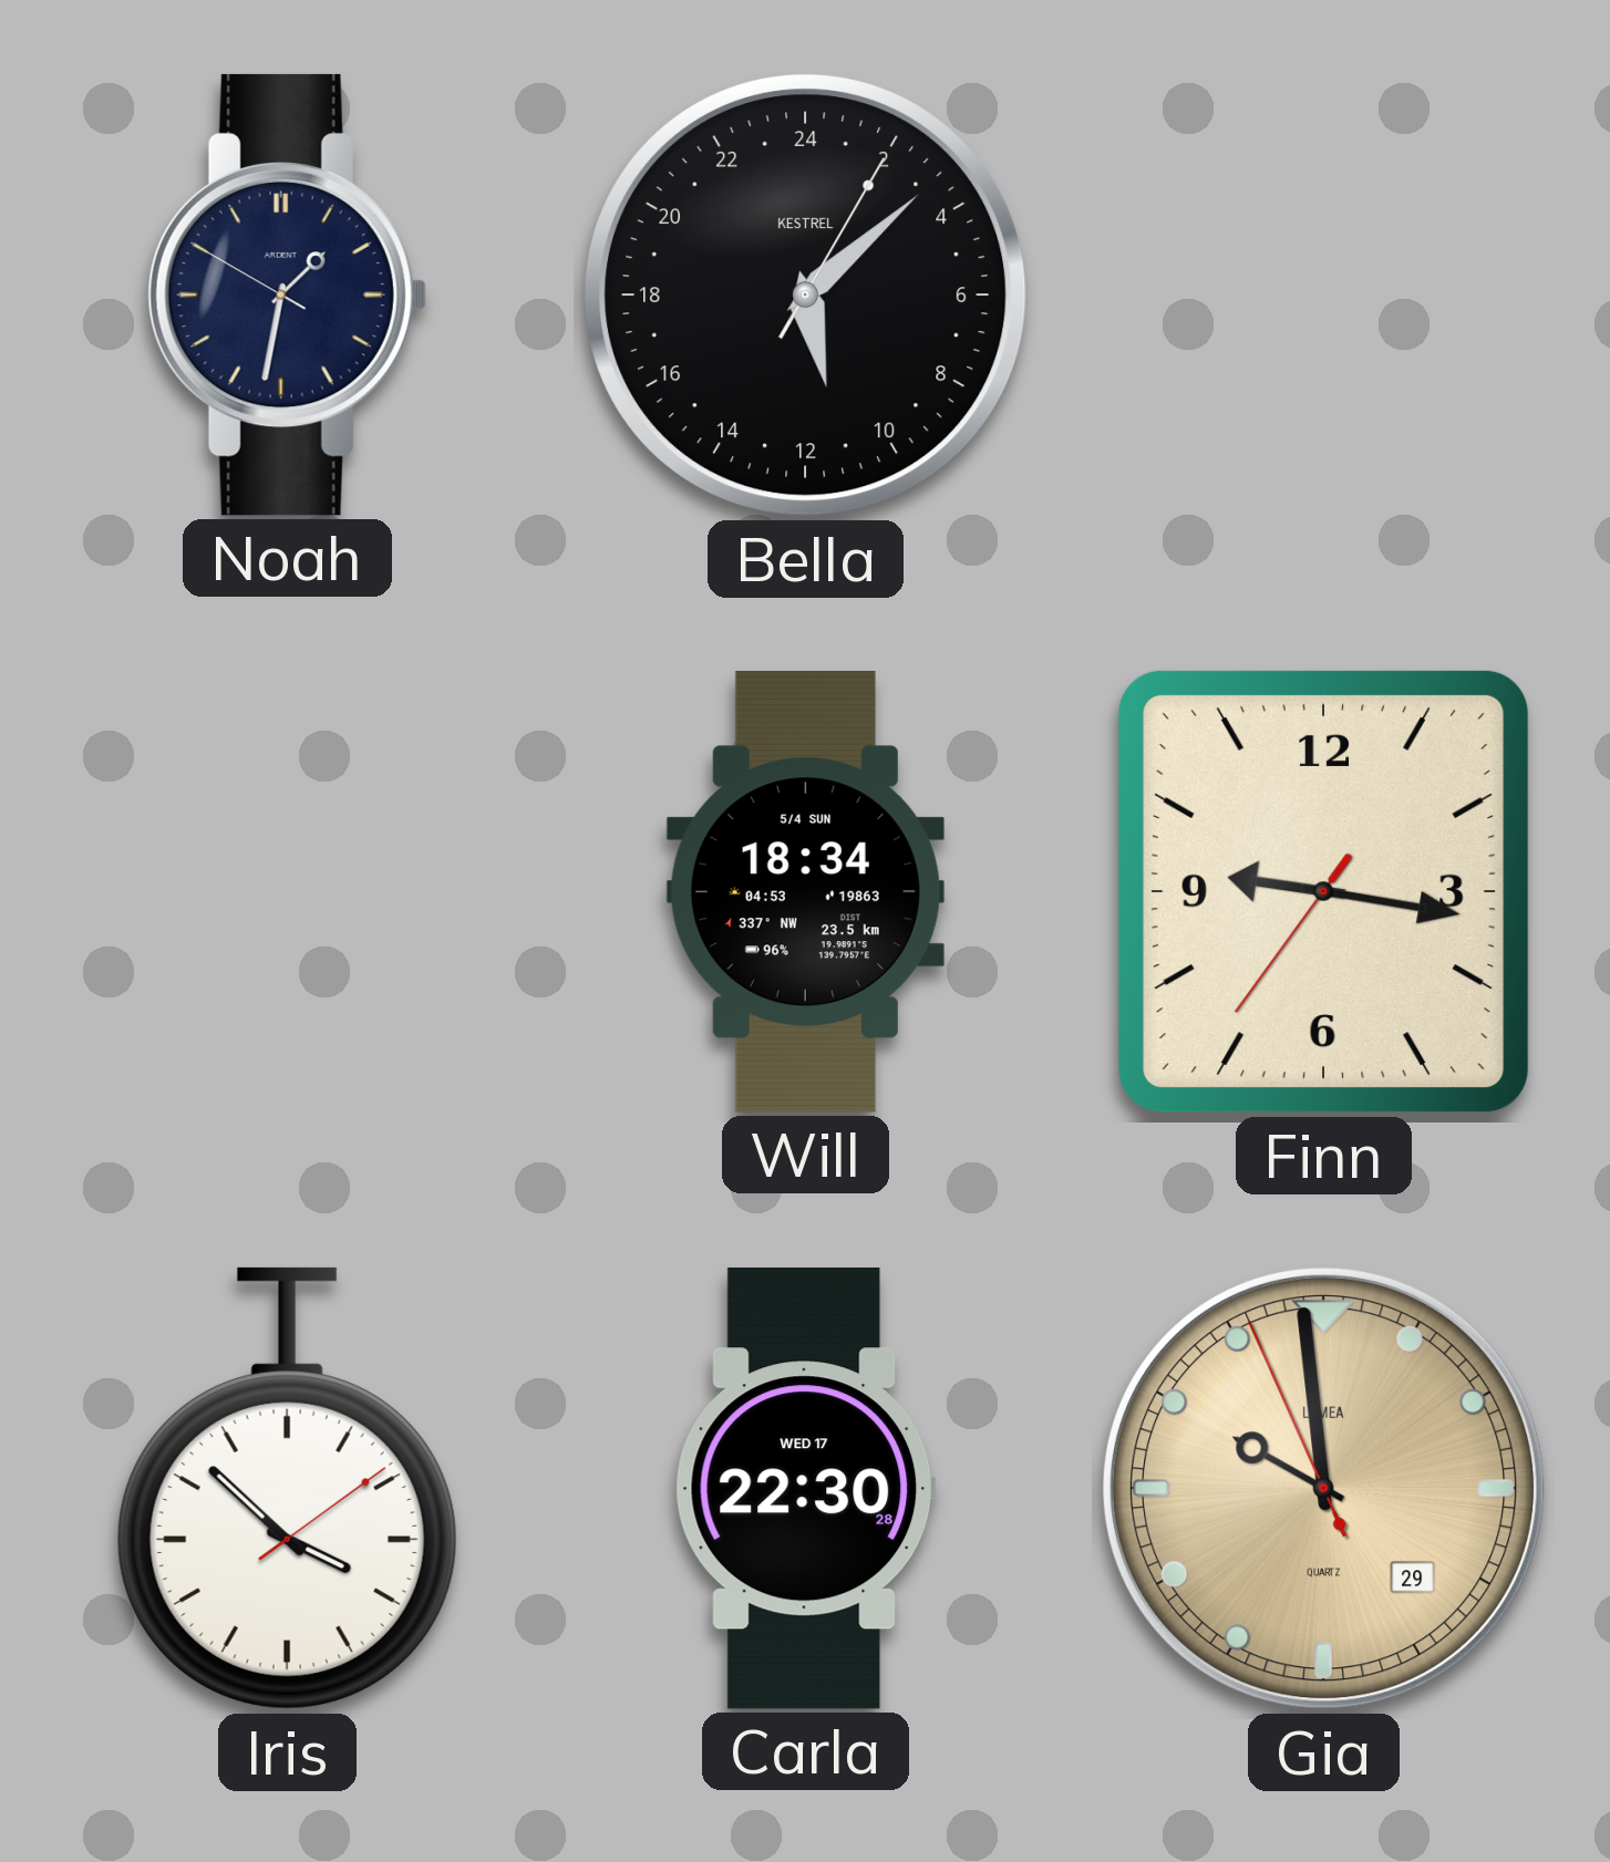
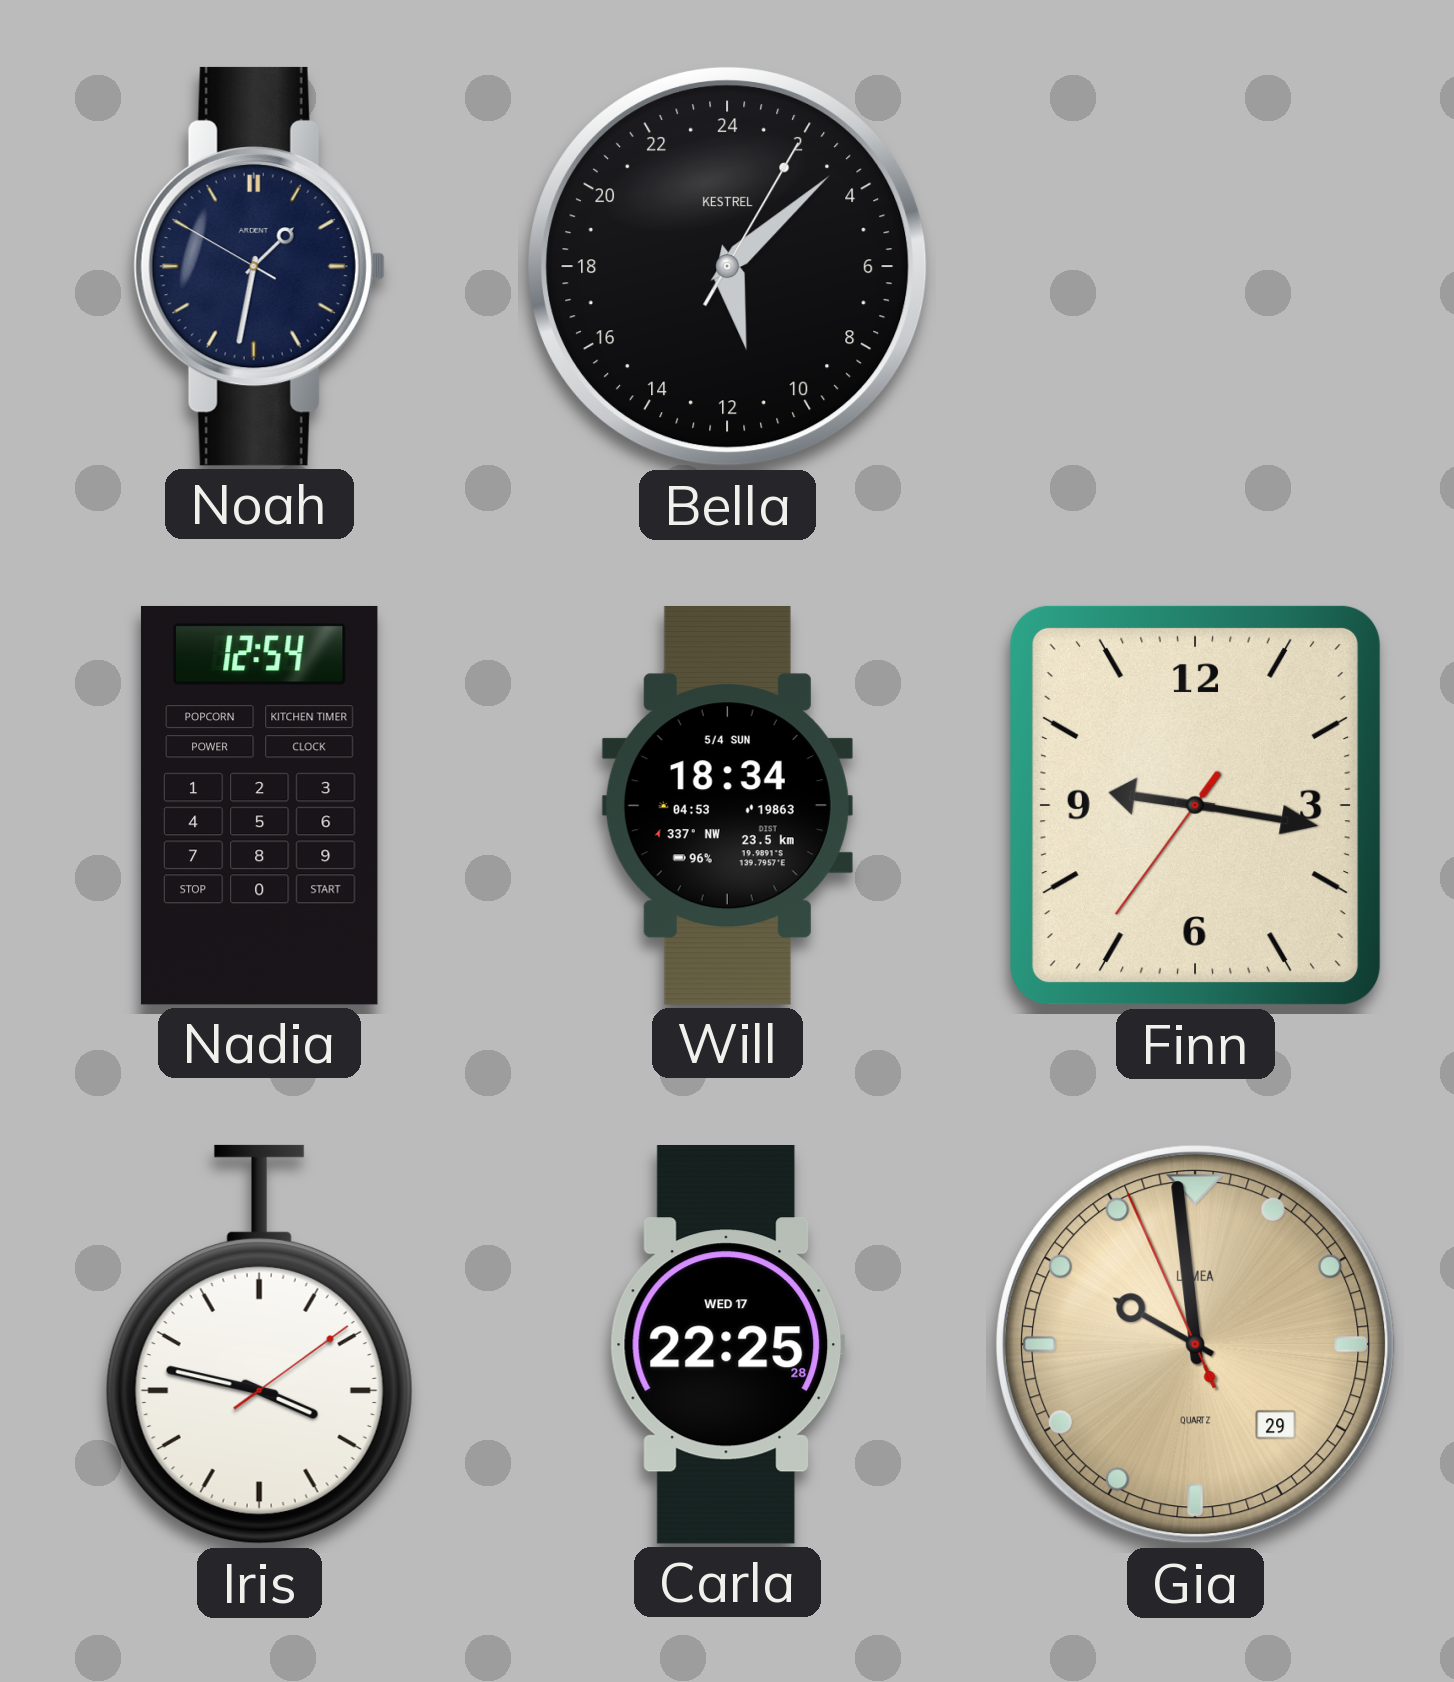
Nadia: none -> 12:54 (259, 805)
Iris: 3:52 -> 3:47 (259, 1345)
Carla: 22:30 -> 22:25 (727, 1345)
